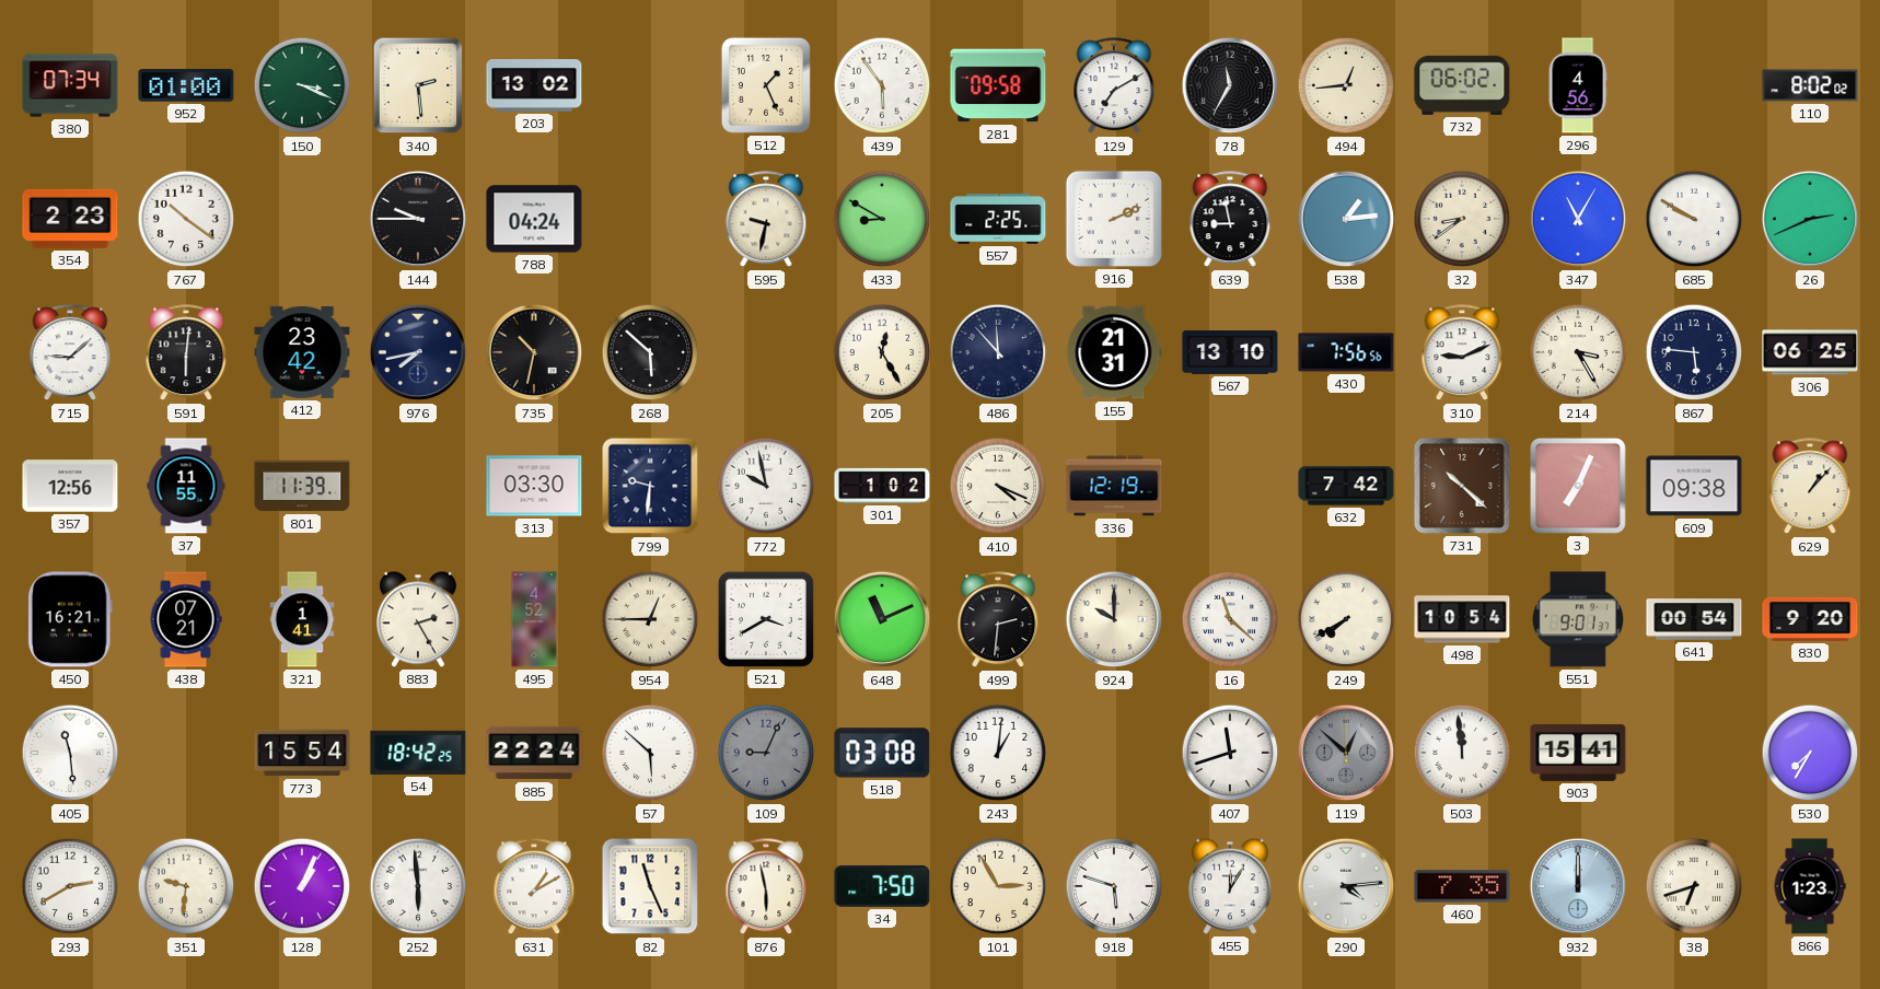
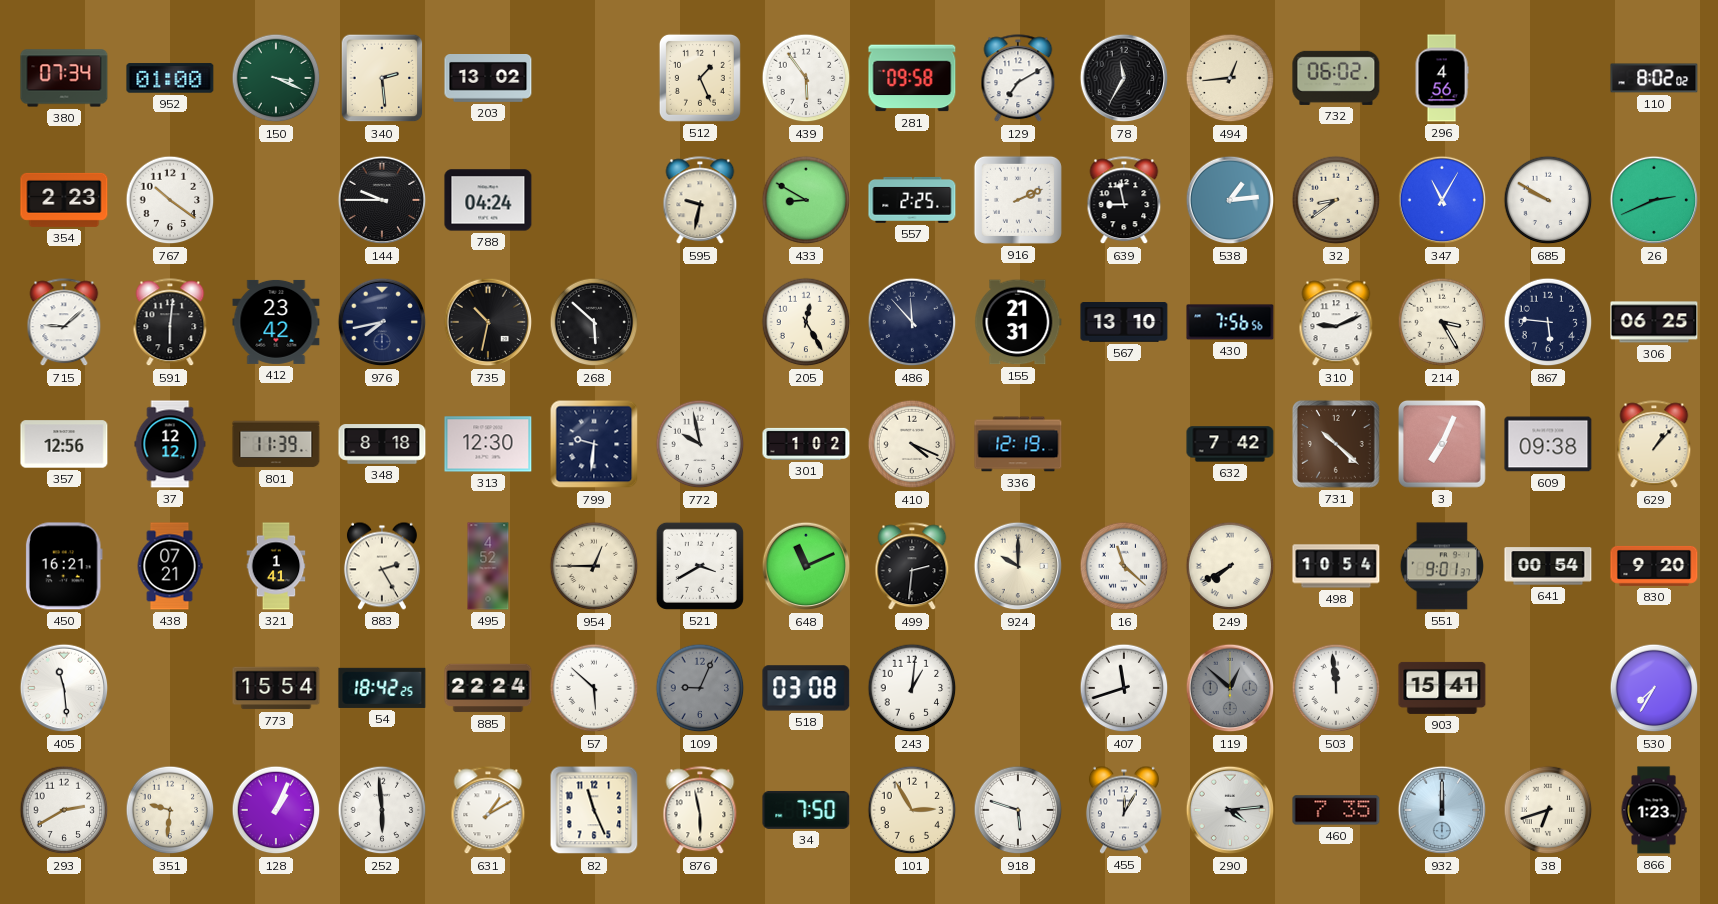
37: 11:55 -> 12:12 (170, 444)
348: none -> 8:18 (382, 444)
313: 03:30 -> 12:30 (488, 444)
